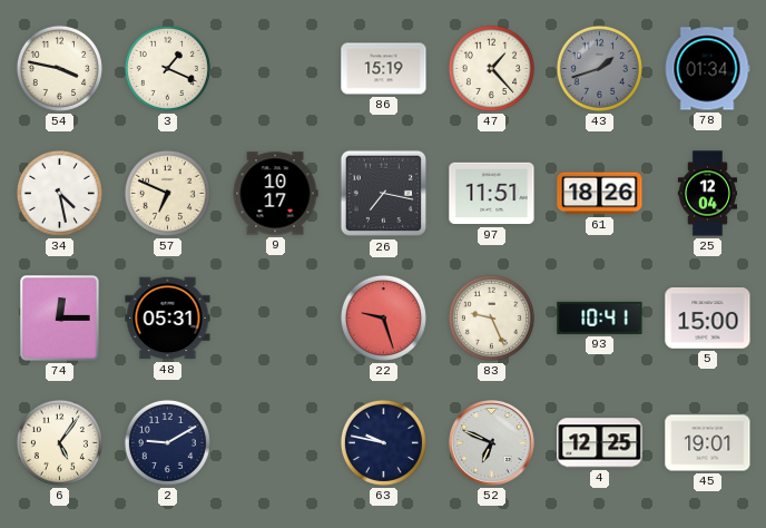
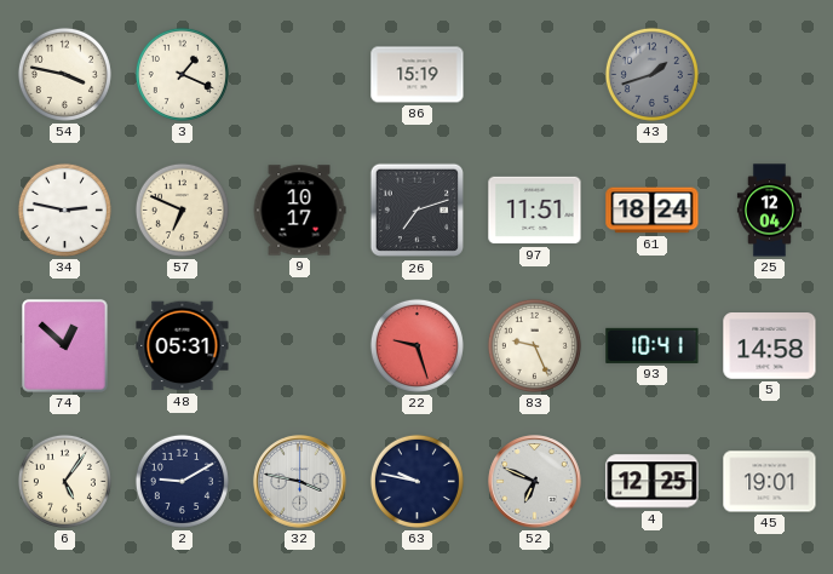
47: 1:23 -> none (491, 68)
78: 01:34 -> none (707, 69)
34: 4:28 -> 2:47 (64, 209)
26: 7:17 -> 7:12 (418, 211)
61: 18:26 -> 18:24 (653, 211)
74: 12:15 -> 12:52 (65, 346)
5: 15:00 -> 14:58 (770, 346)
32: none -> 3:47 (300, 482)
